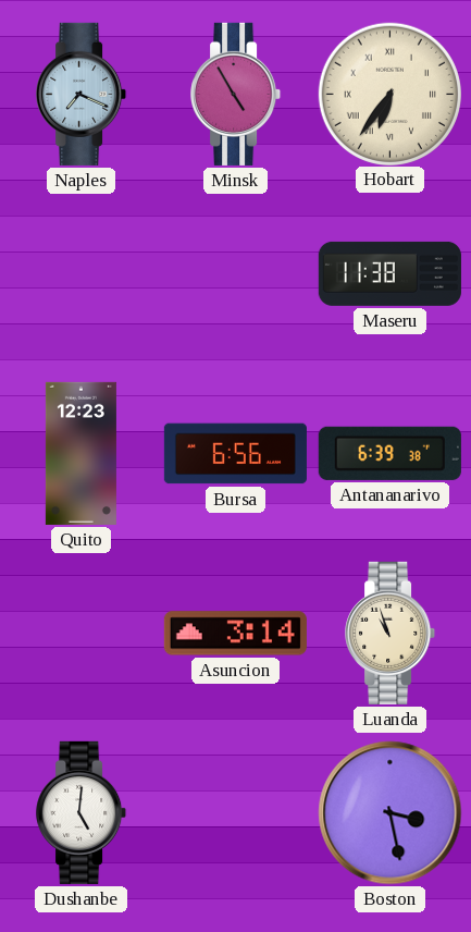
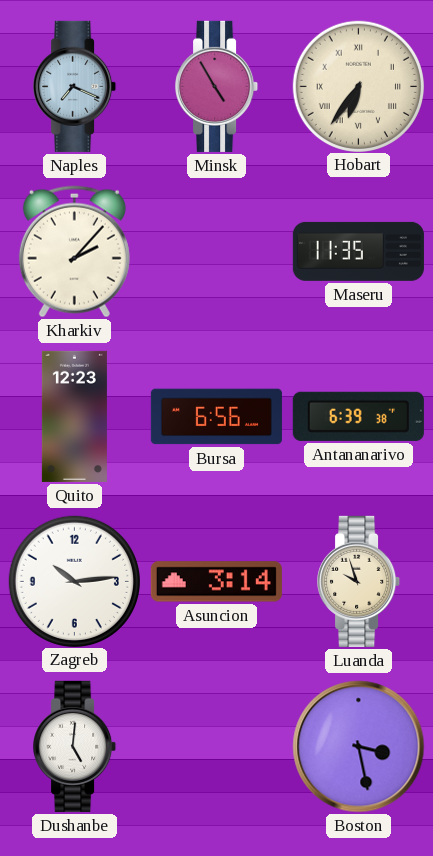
Kharkiv: none -> 2:07 (74, 252)
Maseru: 11:38 -> 11:35 (358, 251)
Zagreb: none -> 10:14 (74, 581)
Luanda: 10:57 -> 9:57 (359, 581)
